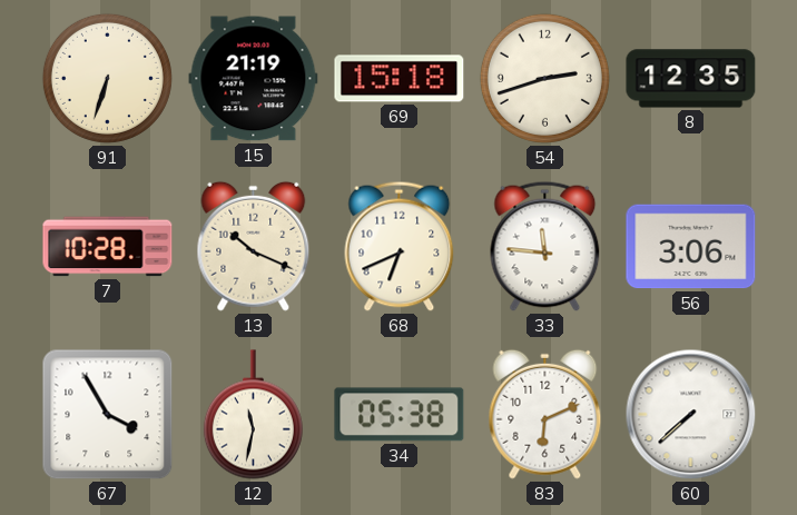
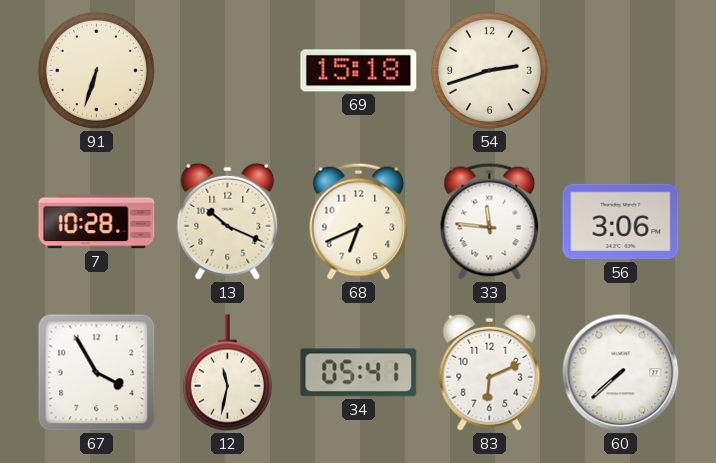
15: 21:19 -> none (254, 79)
8: 12:35 -> none (691, 79)
34: 05:38 -> 05:41 (359, 373)
